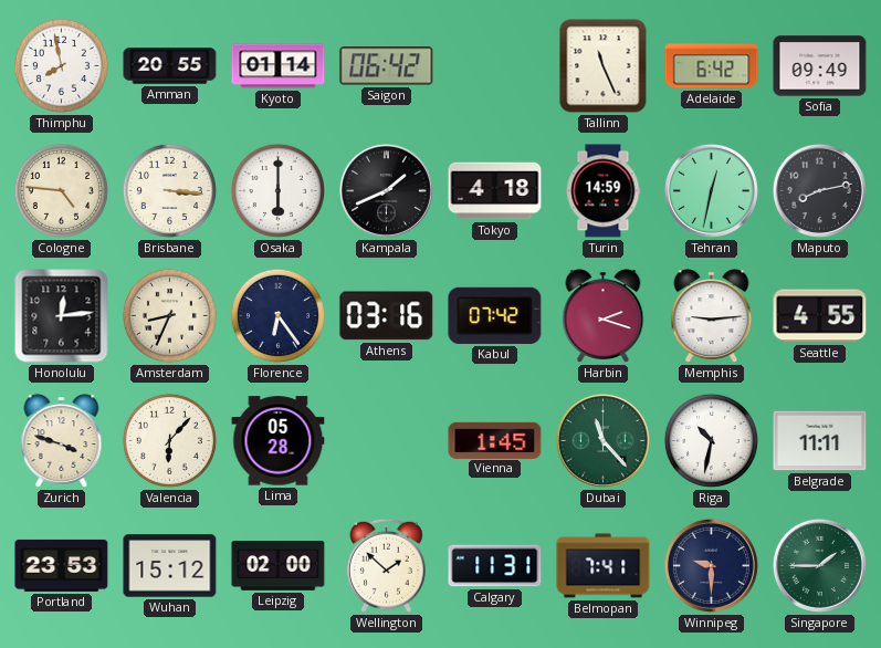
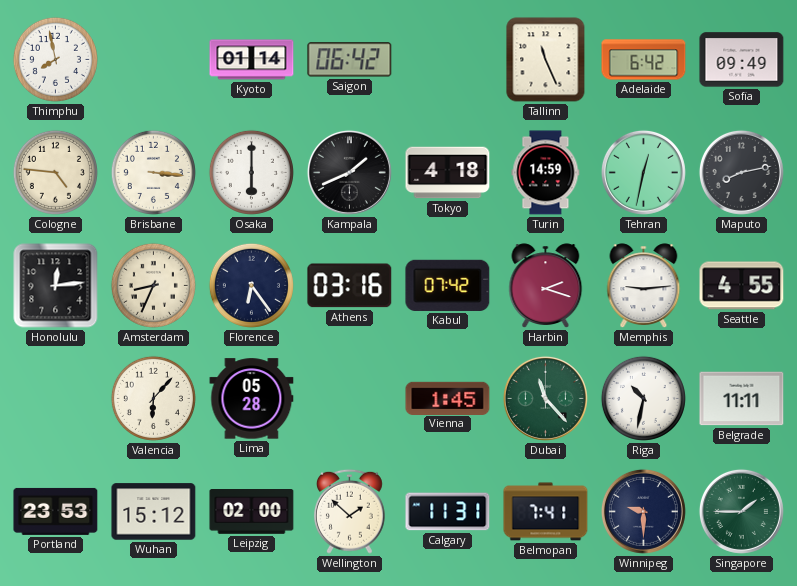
Amman: 20:55 -> none (170, 66)
Zurich: 3:48 -> none (62, 441)
